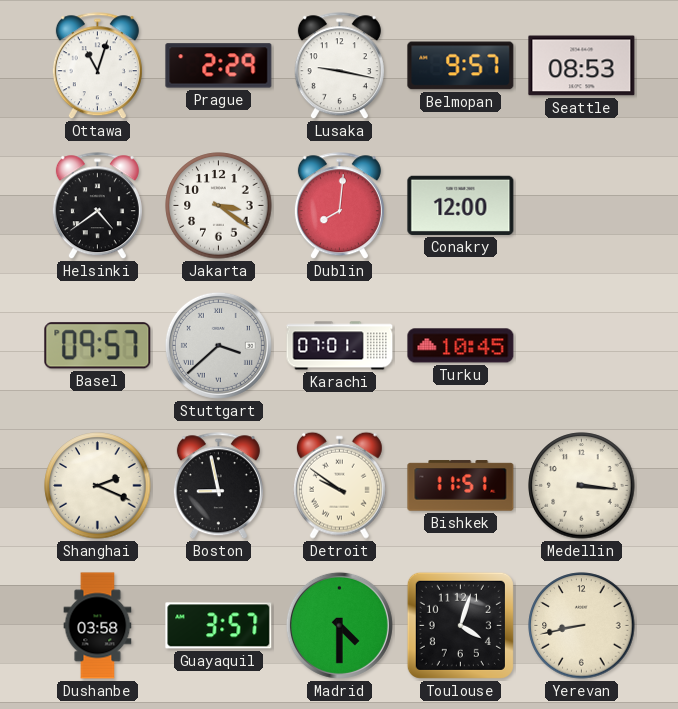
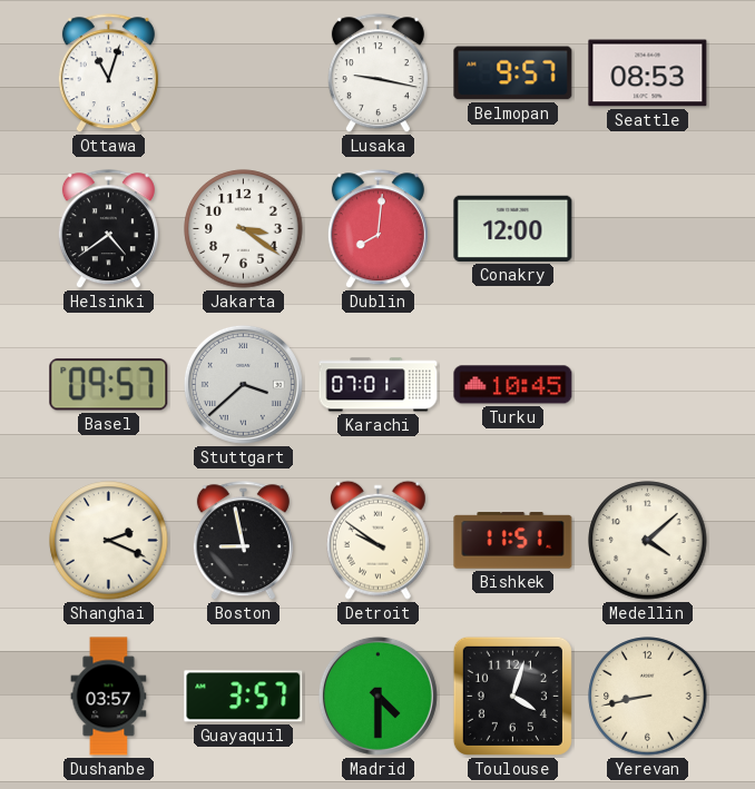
Prague: 2:29 -> none (219, 66)
Medellin: 3:16 -> 4:08 (648, 541)
Dushanbe: 03:58 -> 03:57 (109, 697)
